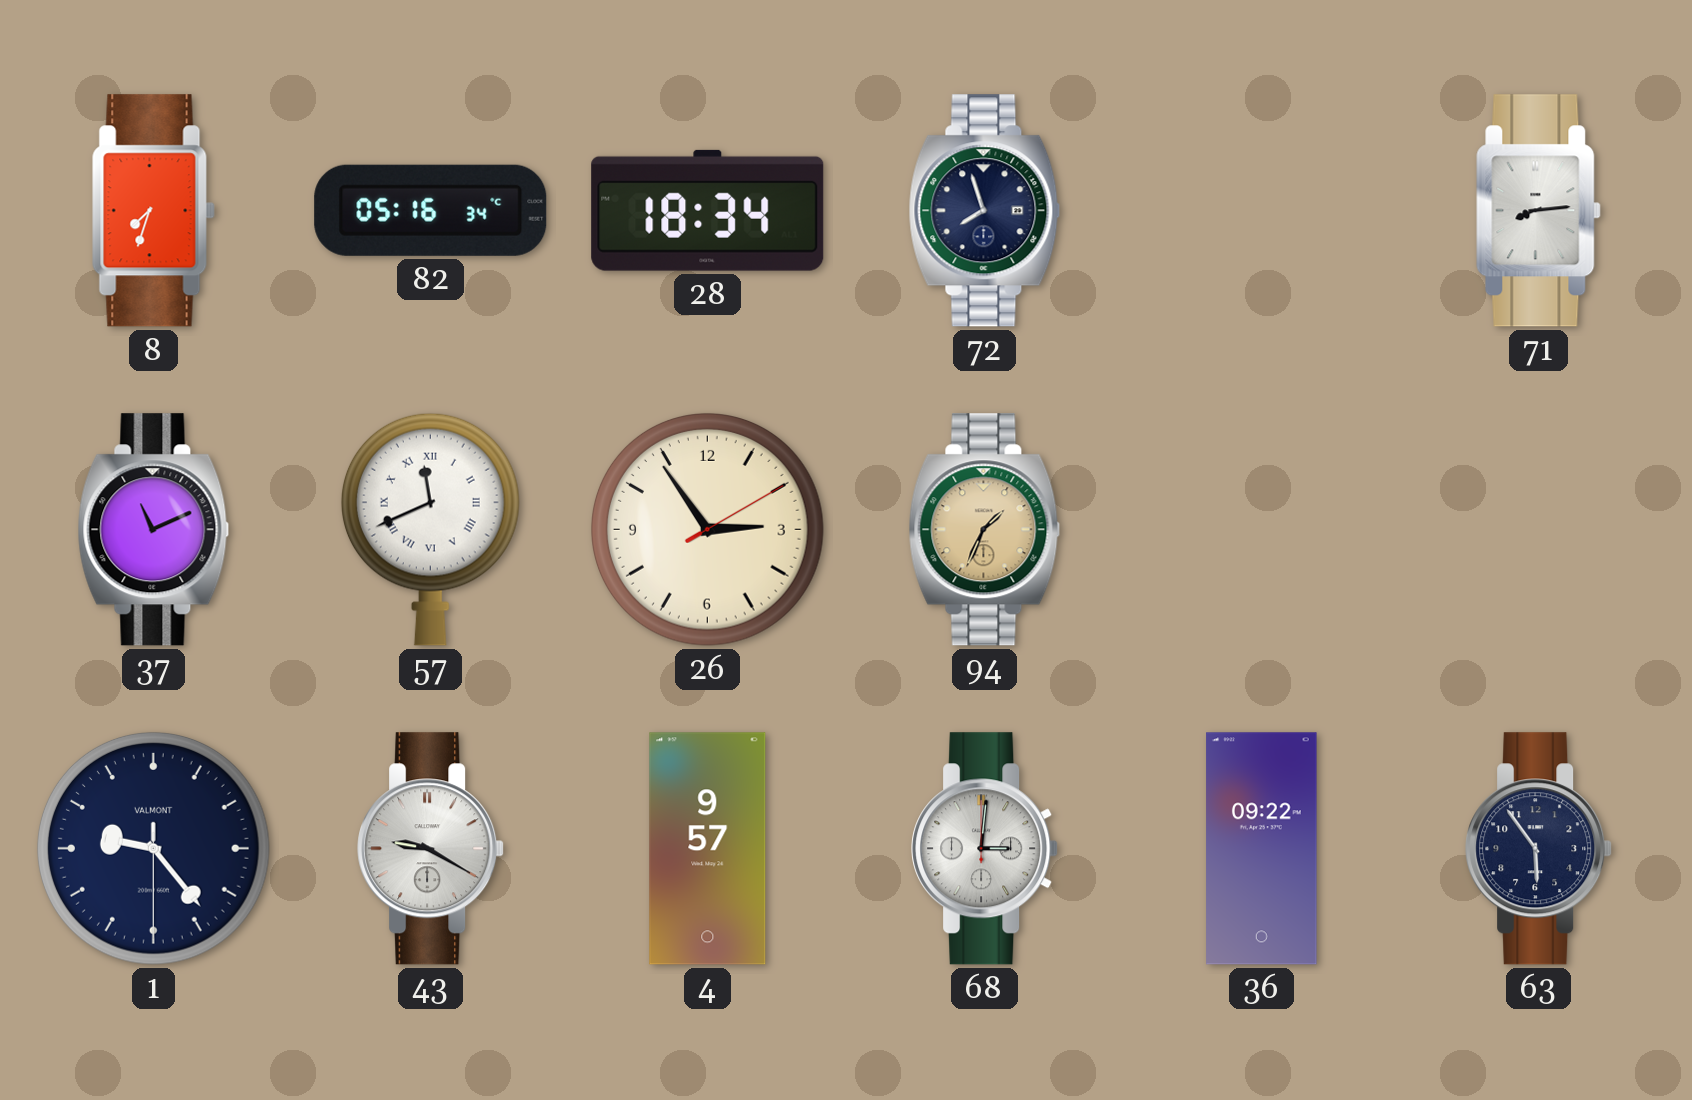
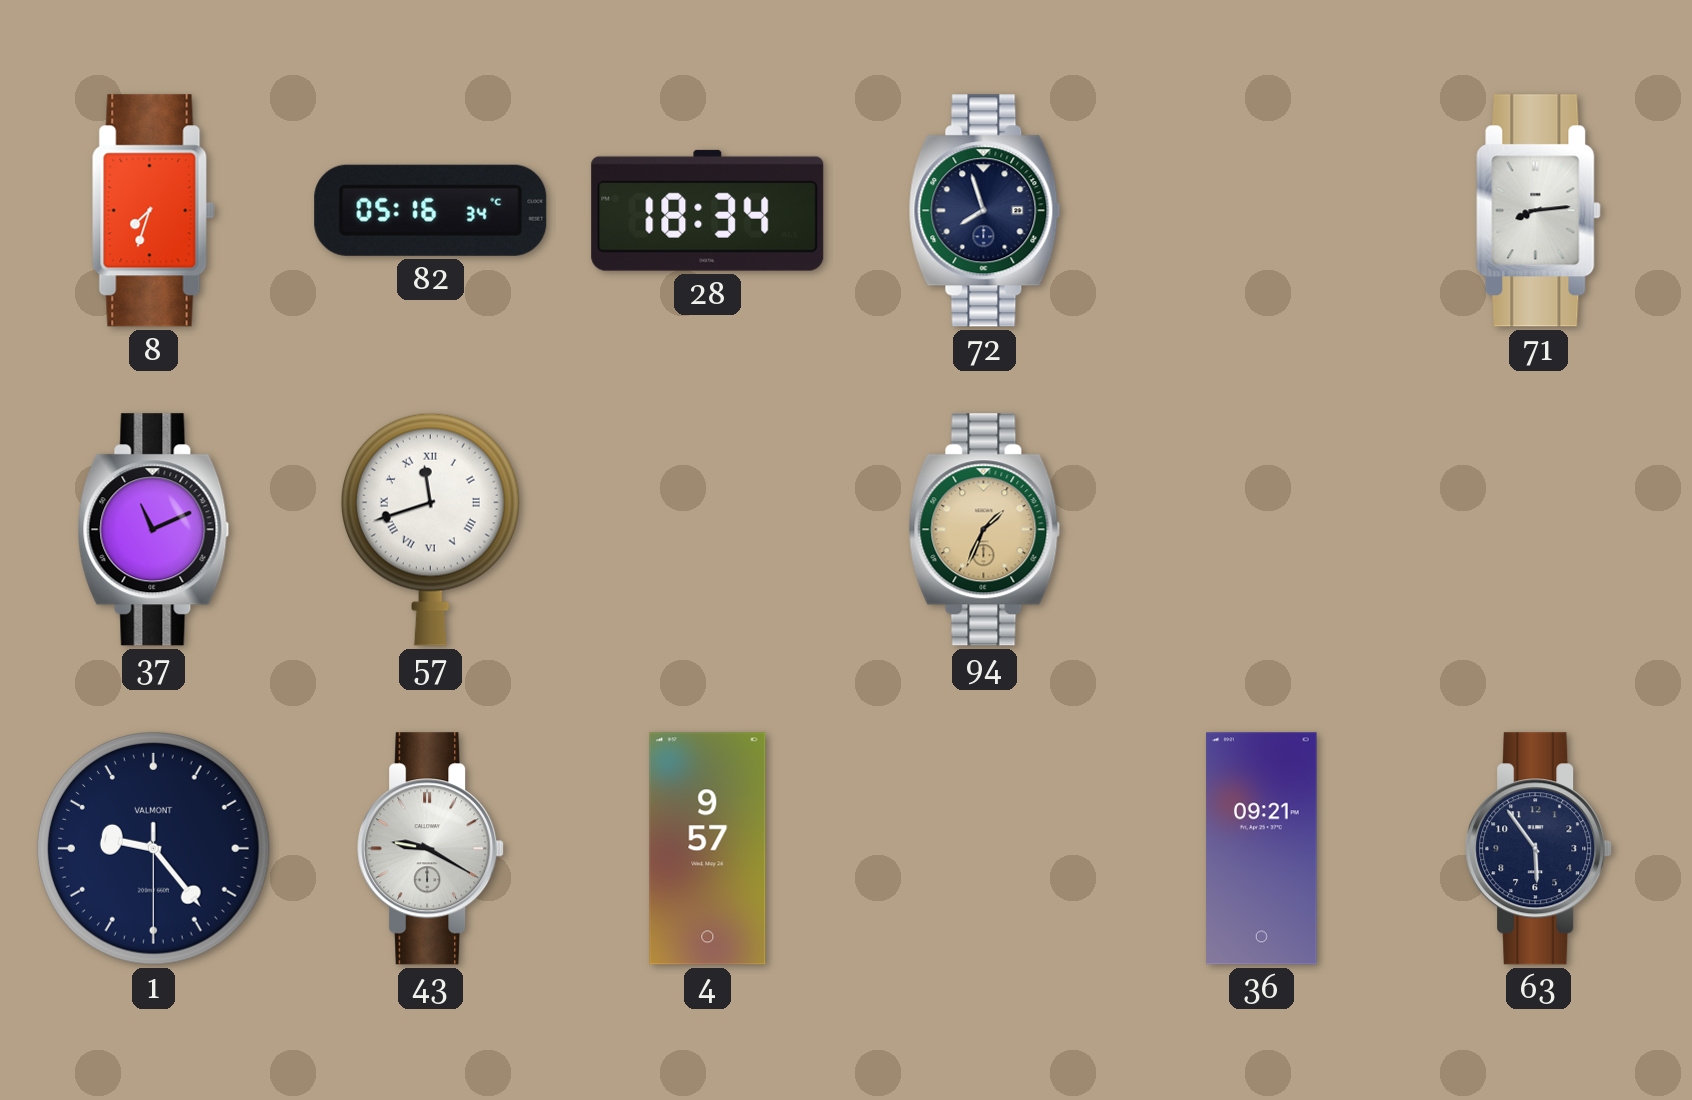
57: 11:41 -> 11:42 (430, 529)
26: 2:54 -> none (708, 530)
68: 3:01 -> none (985, 849)
36: 09:22 -> 09:21 (1262, 849)
